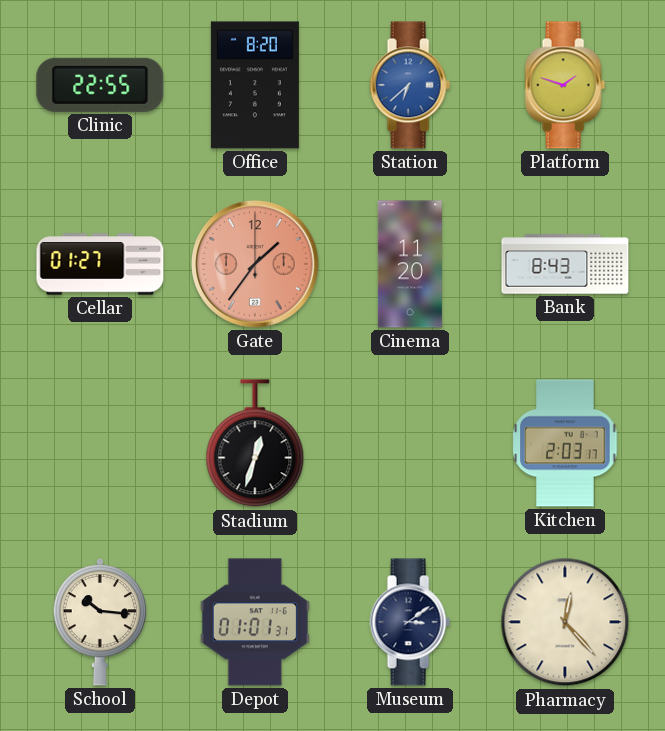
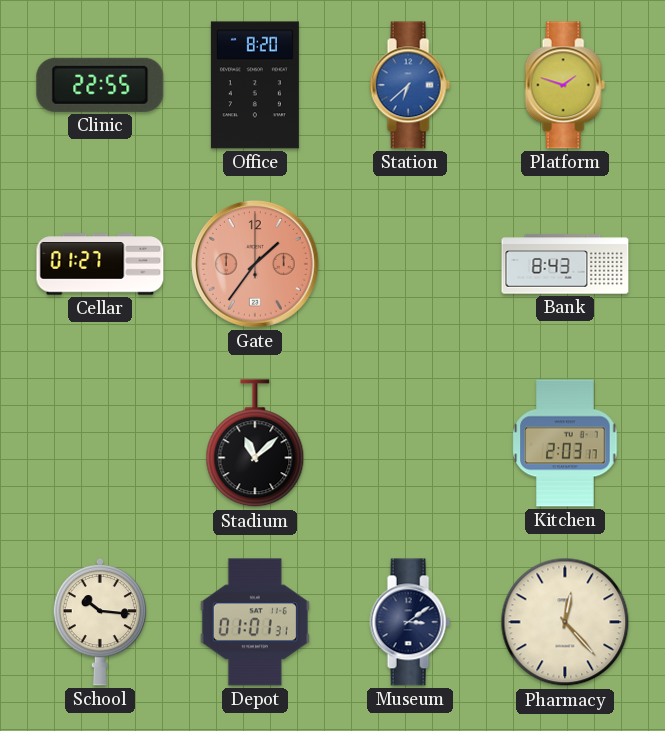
Cinema: 11:20 -> none (410, 264)
Stadium: 12:33 -> 11:08 (255, 444)
